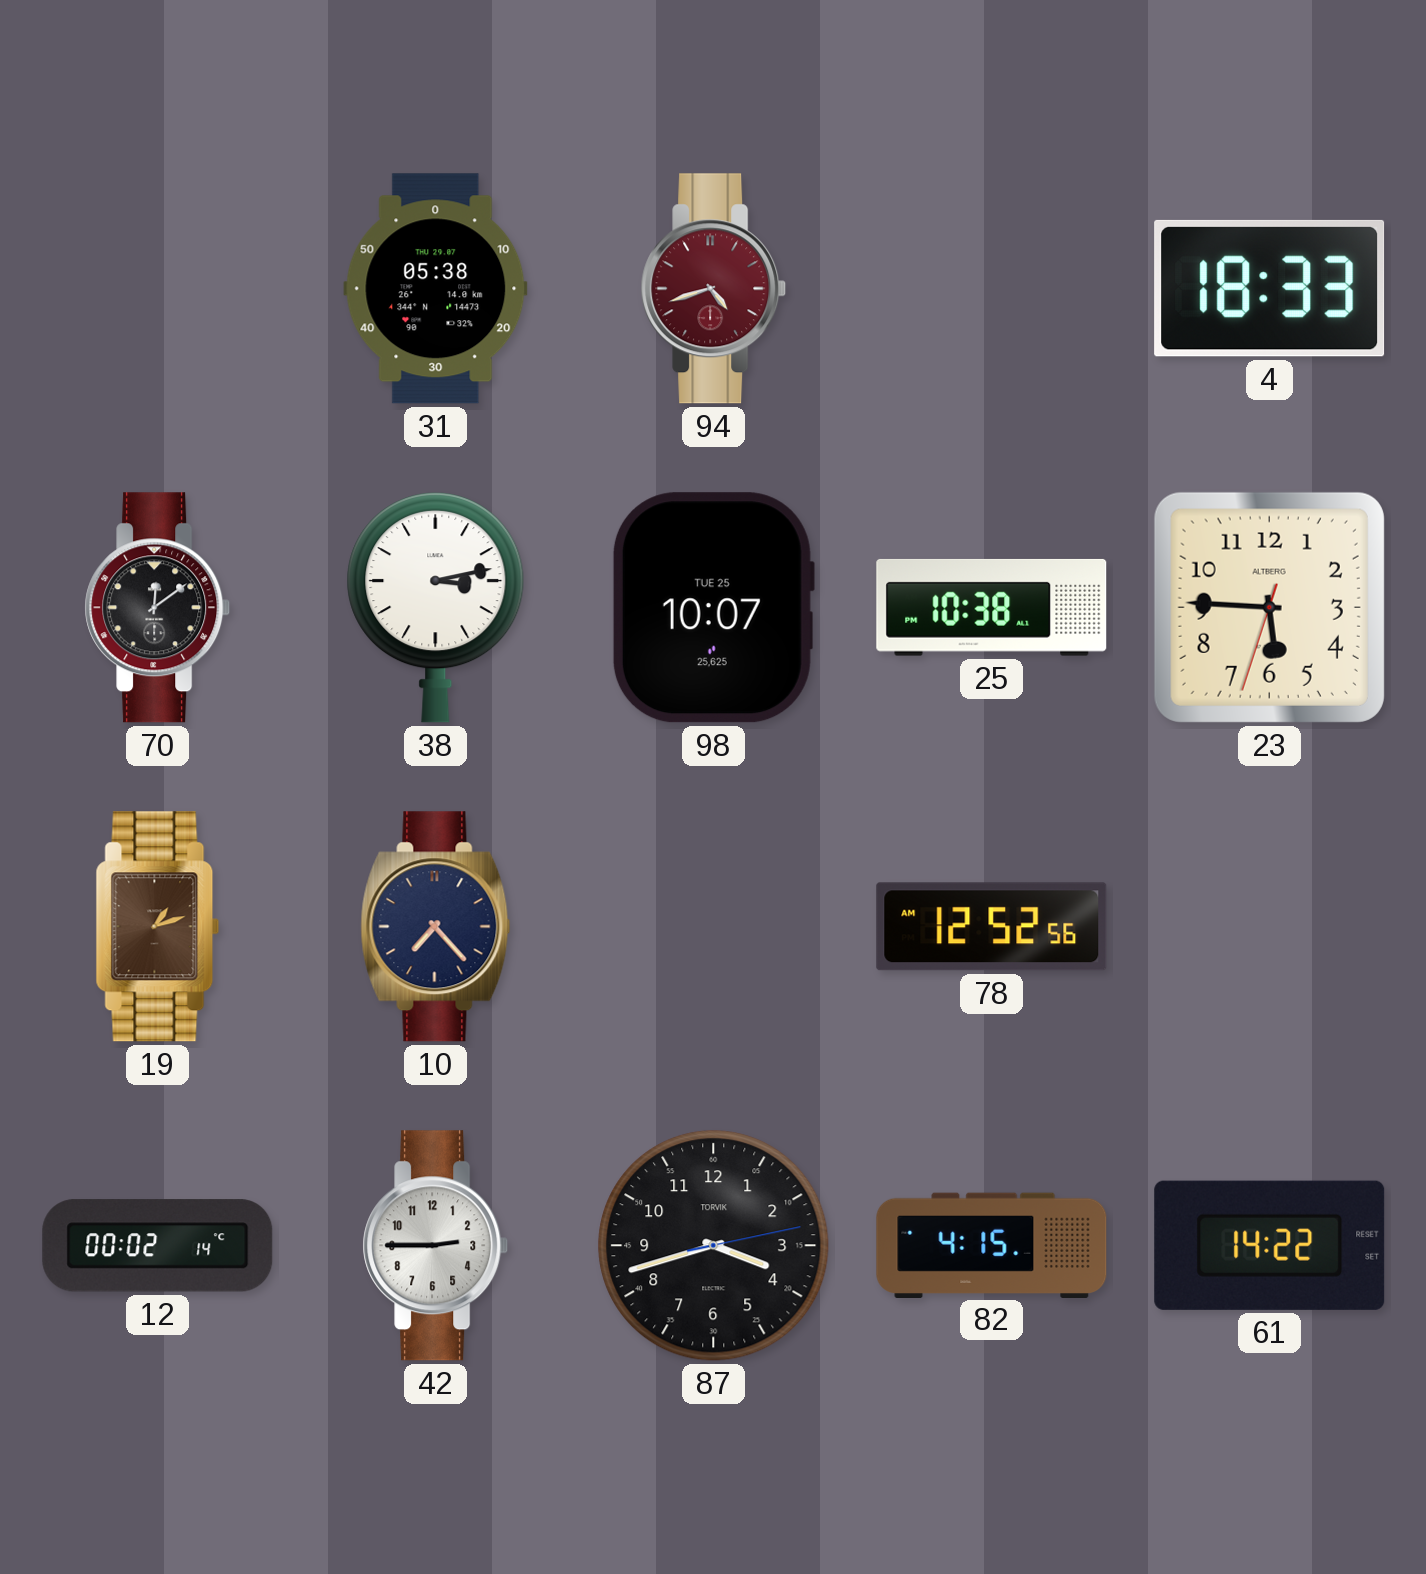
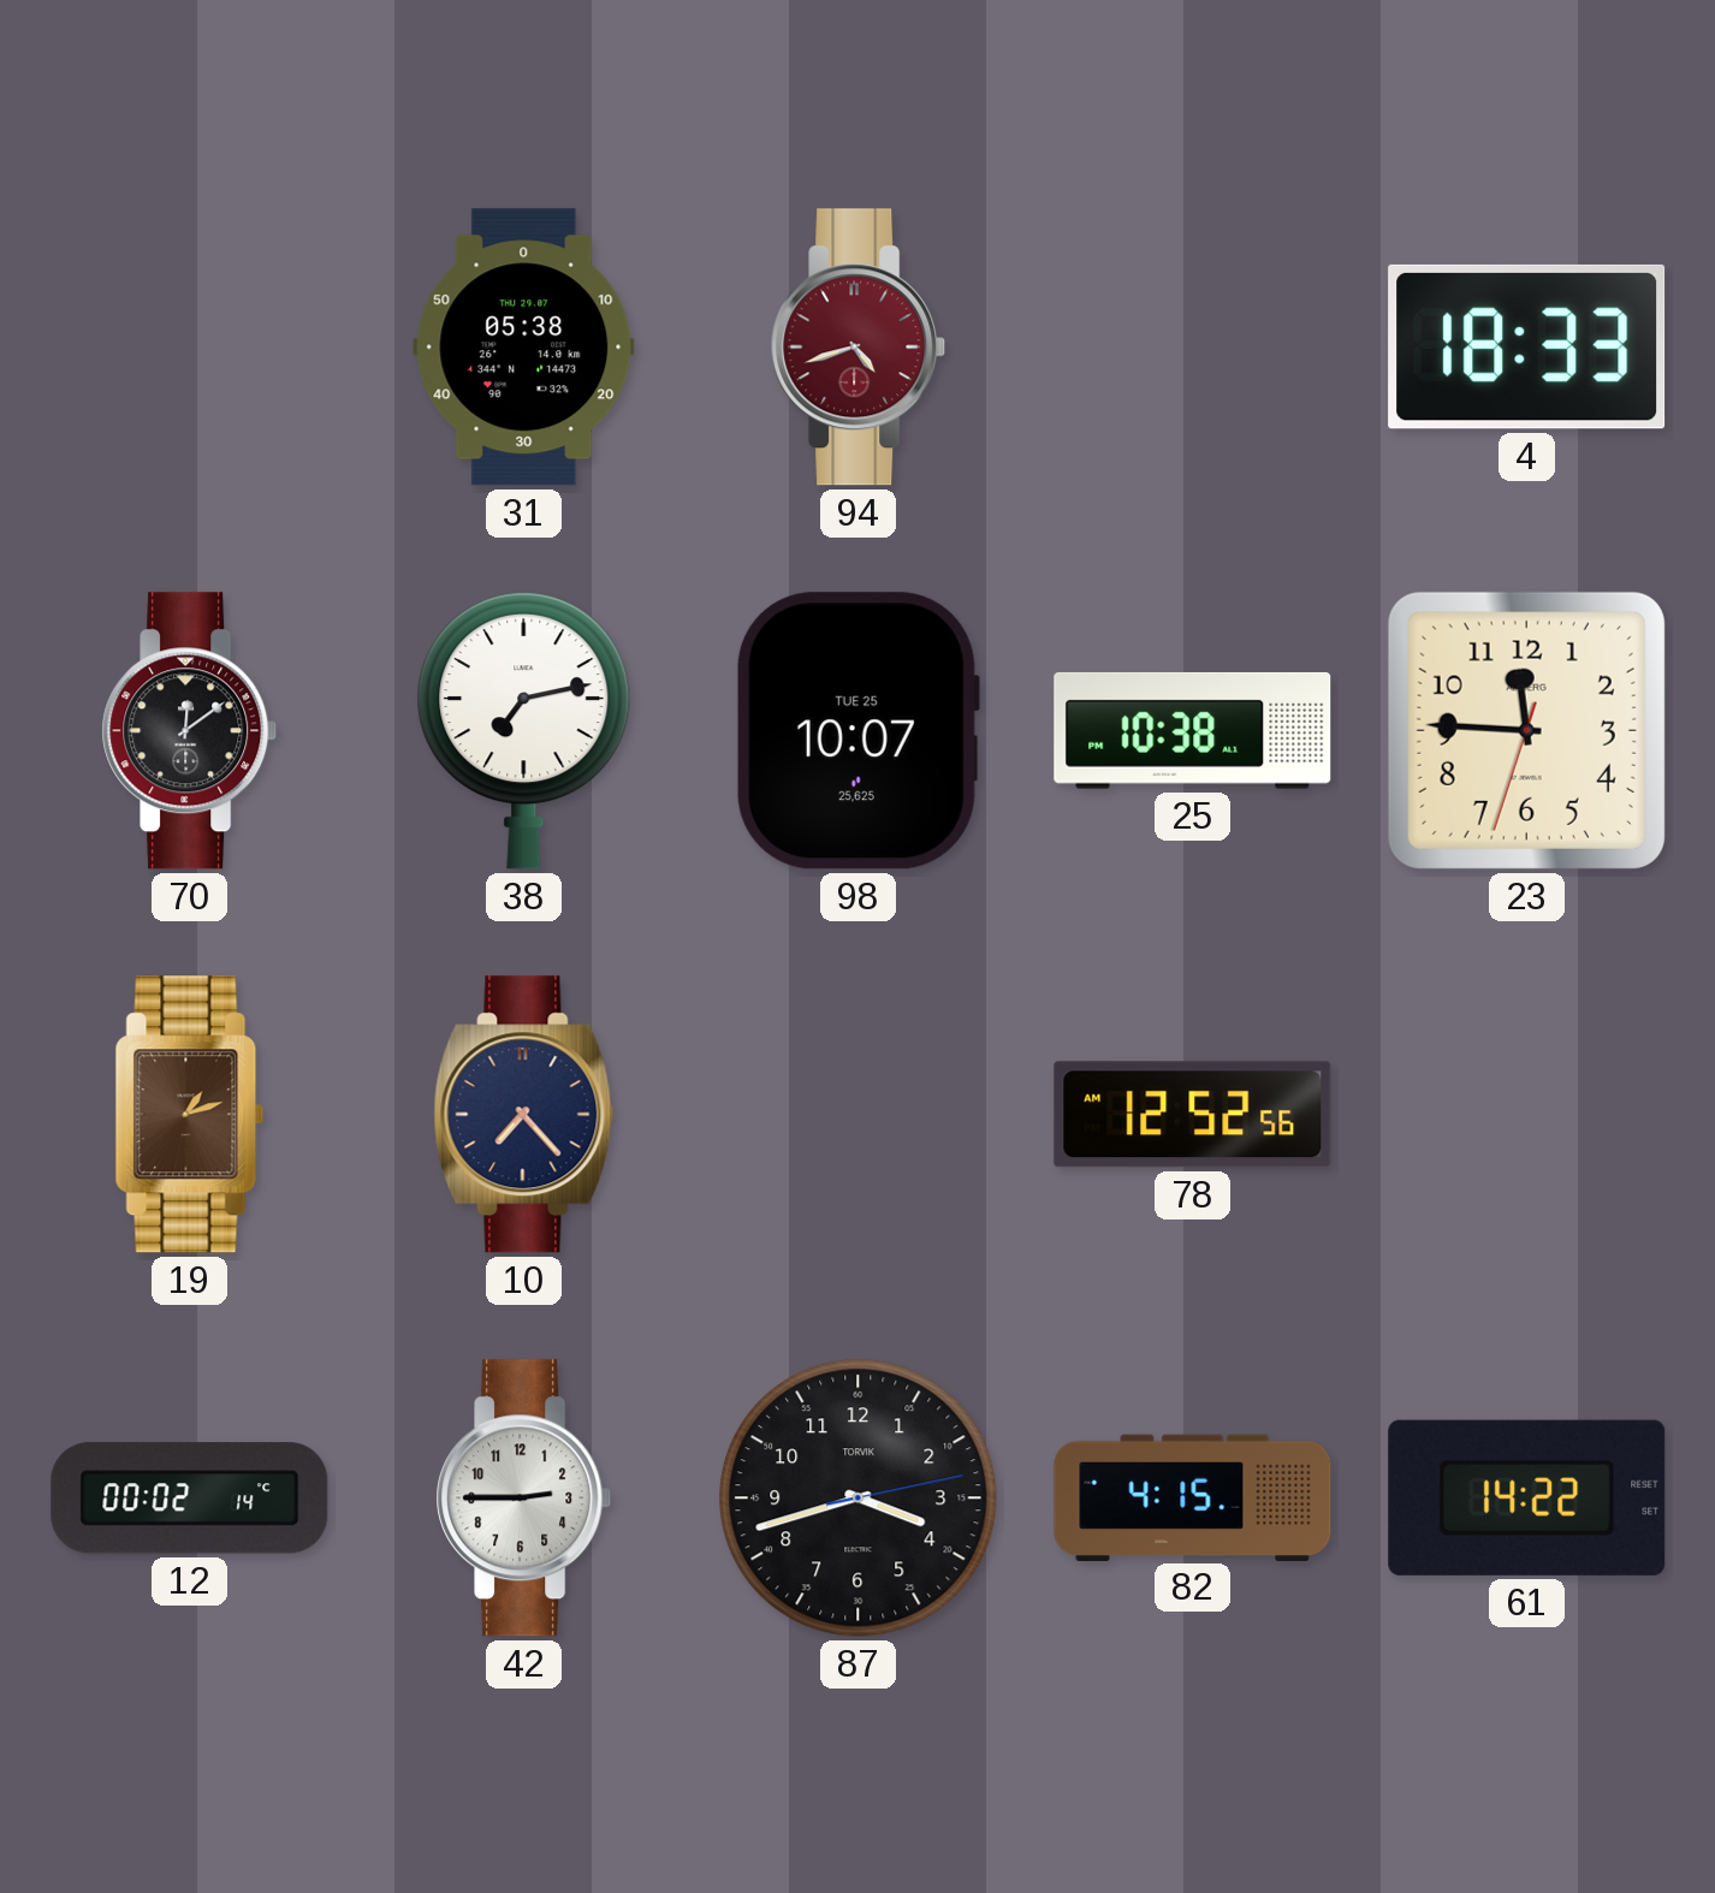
38: 3:13 -> 7:13 (524, 730)
23: 5:45 -> 11:45 (1526, 730)
